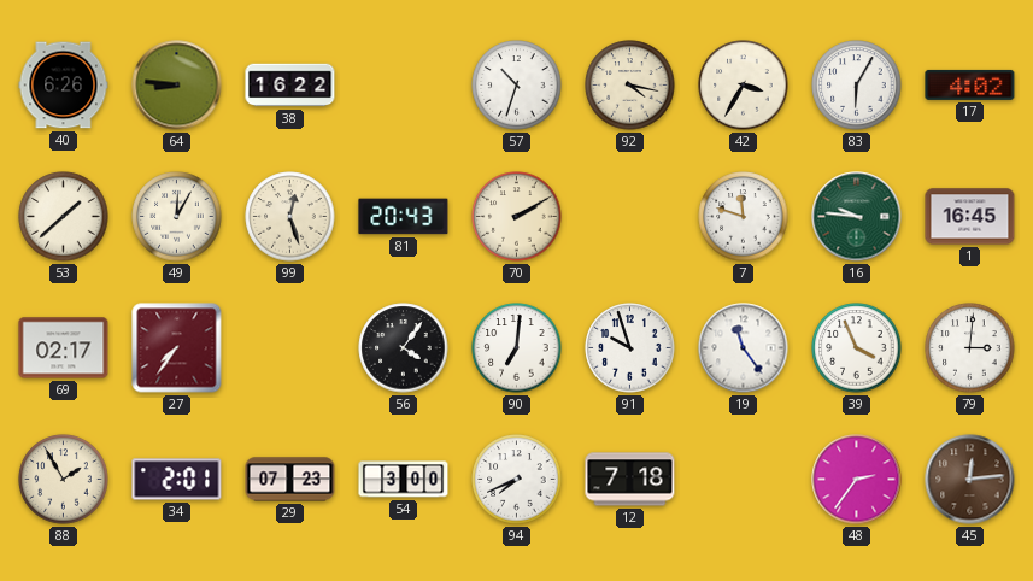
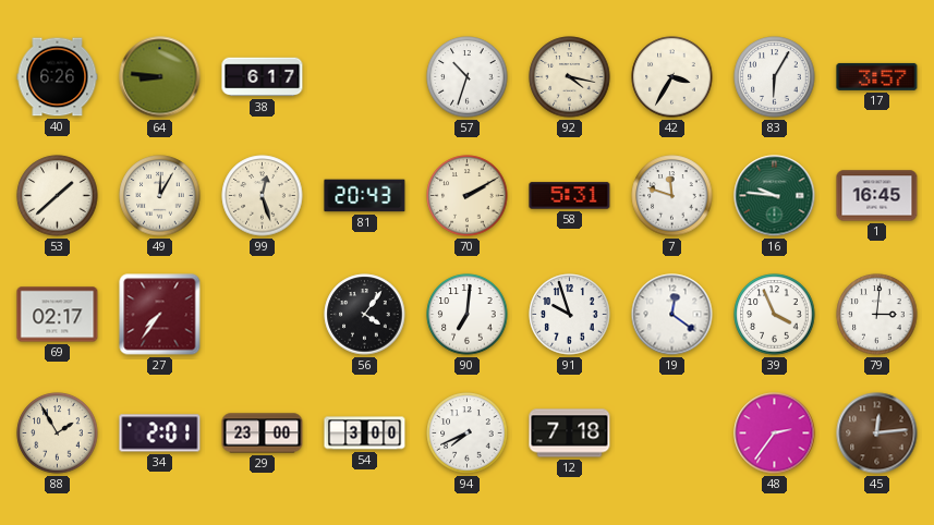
38: 16:22 -> 6:17 (263, 77)
17: 4:02 -> 3:57 (877, 76)
58: none -> 5:31 (570, 196)
19: 11:24 -> 12:21 (672, 315)
29: 07:23 -> 23:00 (263, 434)
